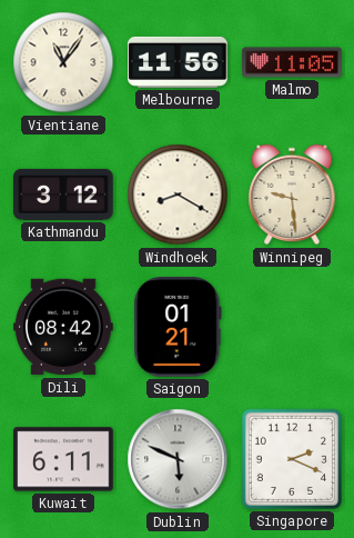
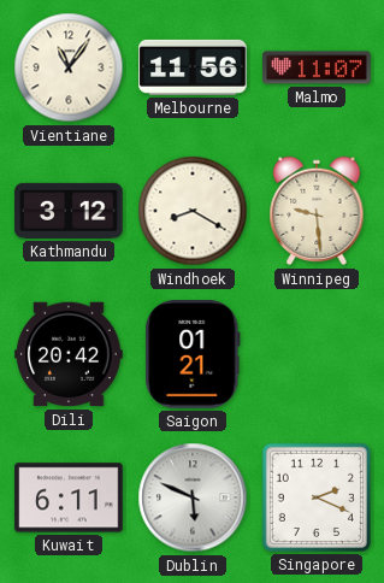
Malmo: 11:05 -> 11:07 (317, 67)
Dili: 08:42 -> 20:42 (69, 354)
